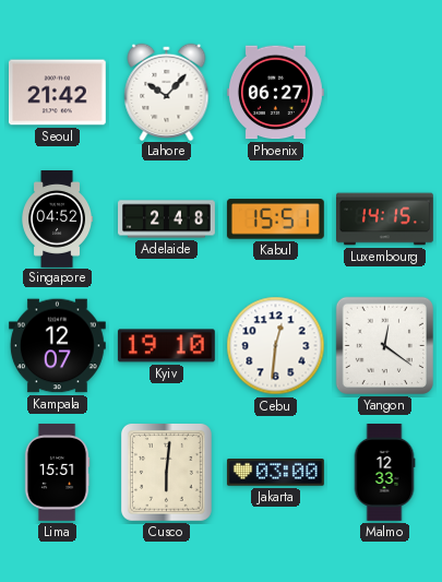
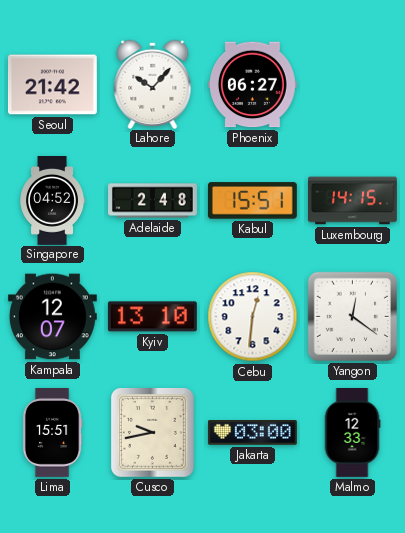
Kyiv: 19:10 -> 13:10 (152, 317)
Cusco: 6:01 -> 9:43 (152, 432)
